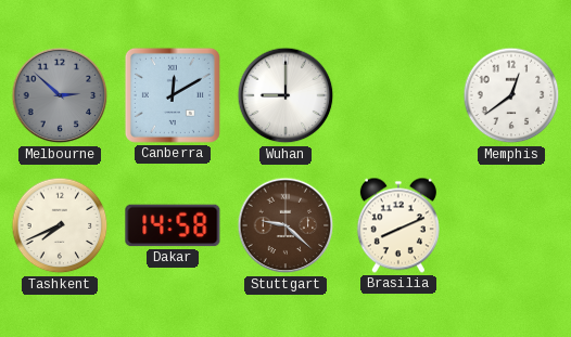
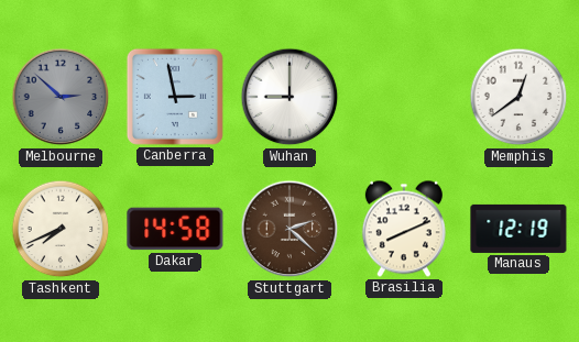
Canberra: 12:10 -> 2:58 (175, 97)
Stuttgart: 9:22 -> 2:22 (289, 229)
Manaus: none -> 12:19 (518, 229)
